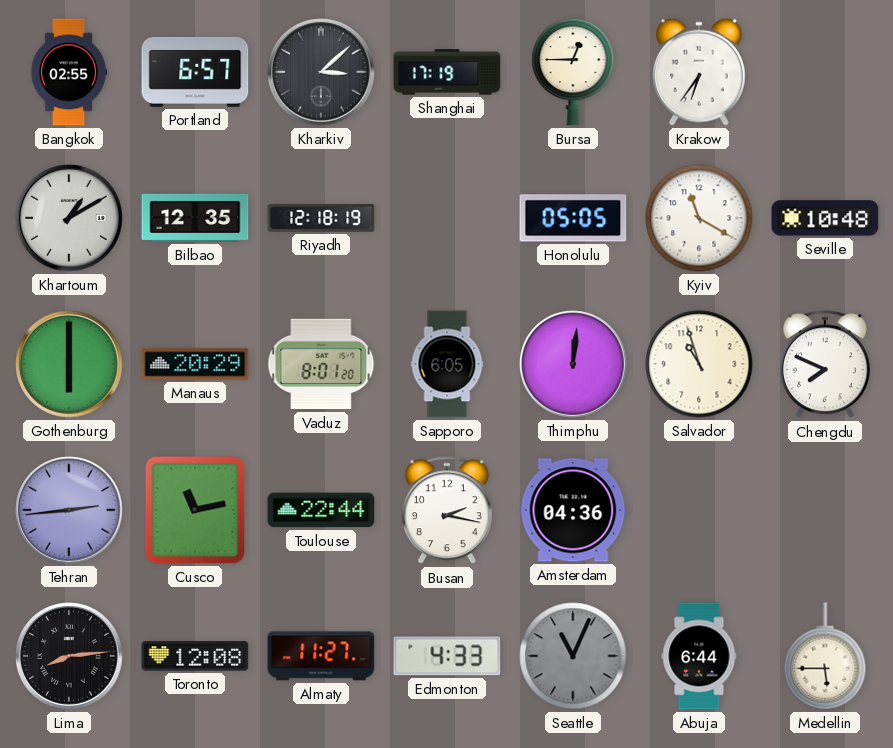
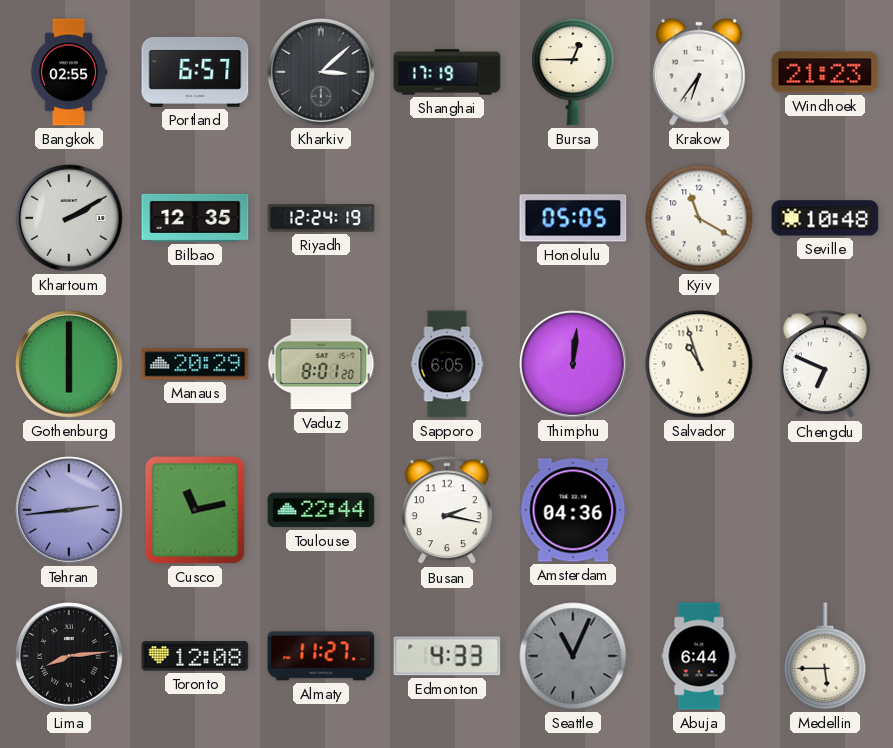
Windhoek: none -> 21:23 (825, 72)
Khartoum: 1:10 -> 2:10 (69, 218)
Riyadh: 12:18 -> 12:24 (321, 218)
Chengdu: 7:49 -> 6:49 (825, 365)
